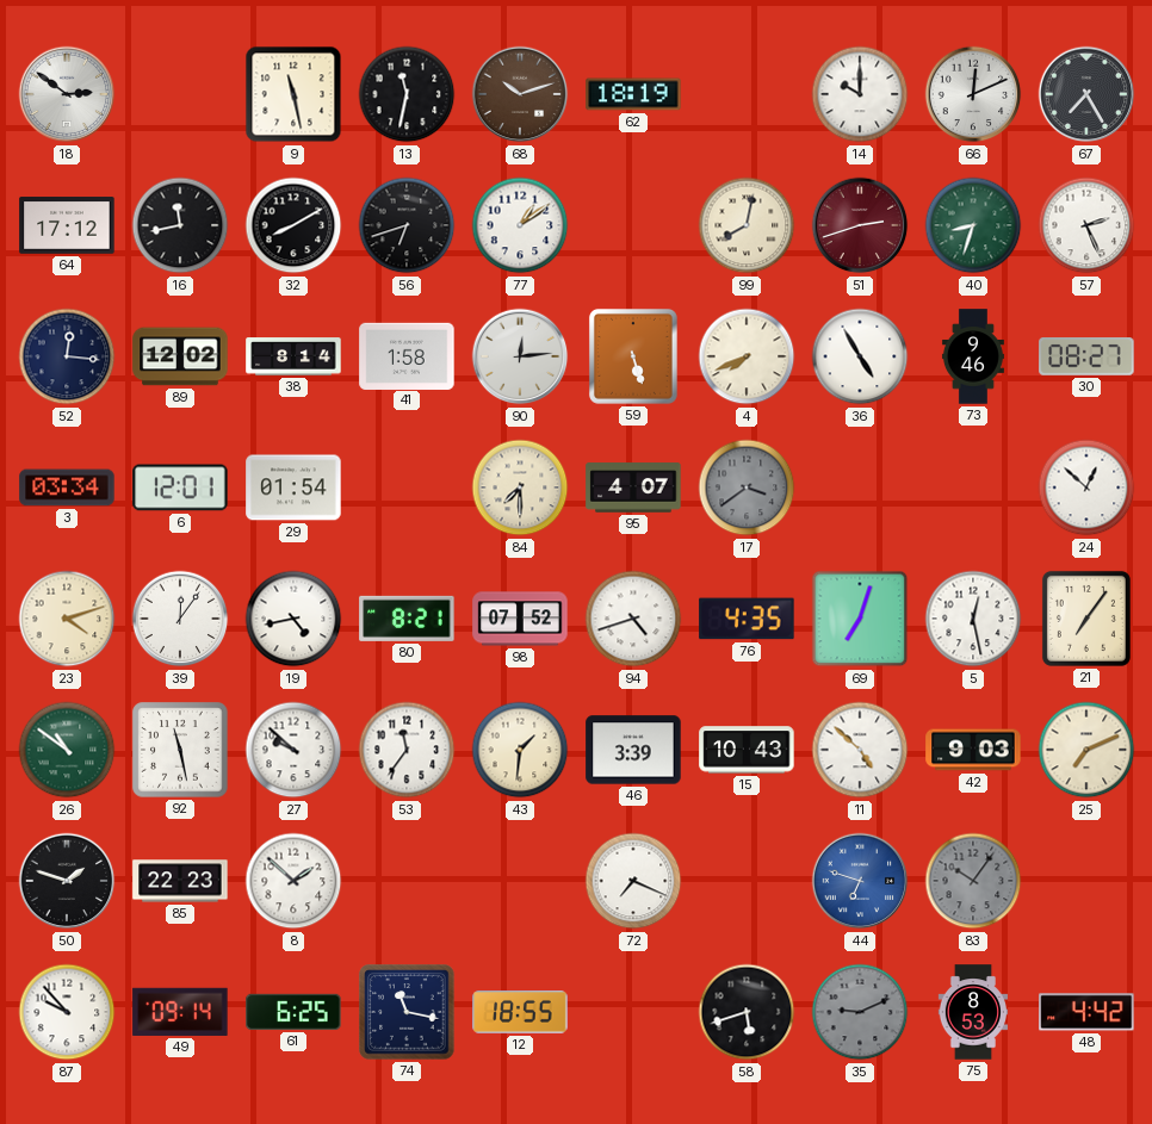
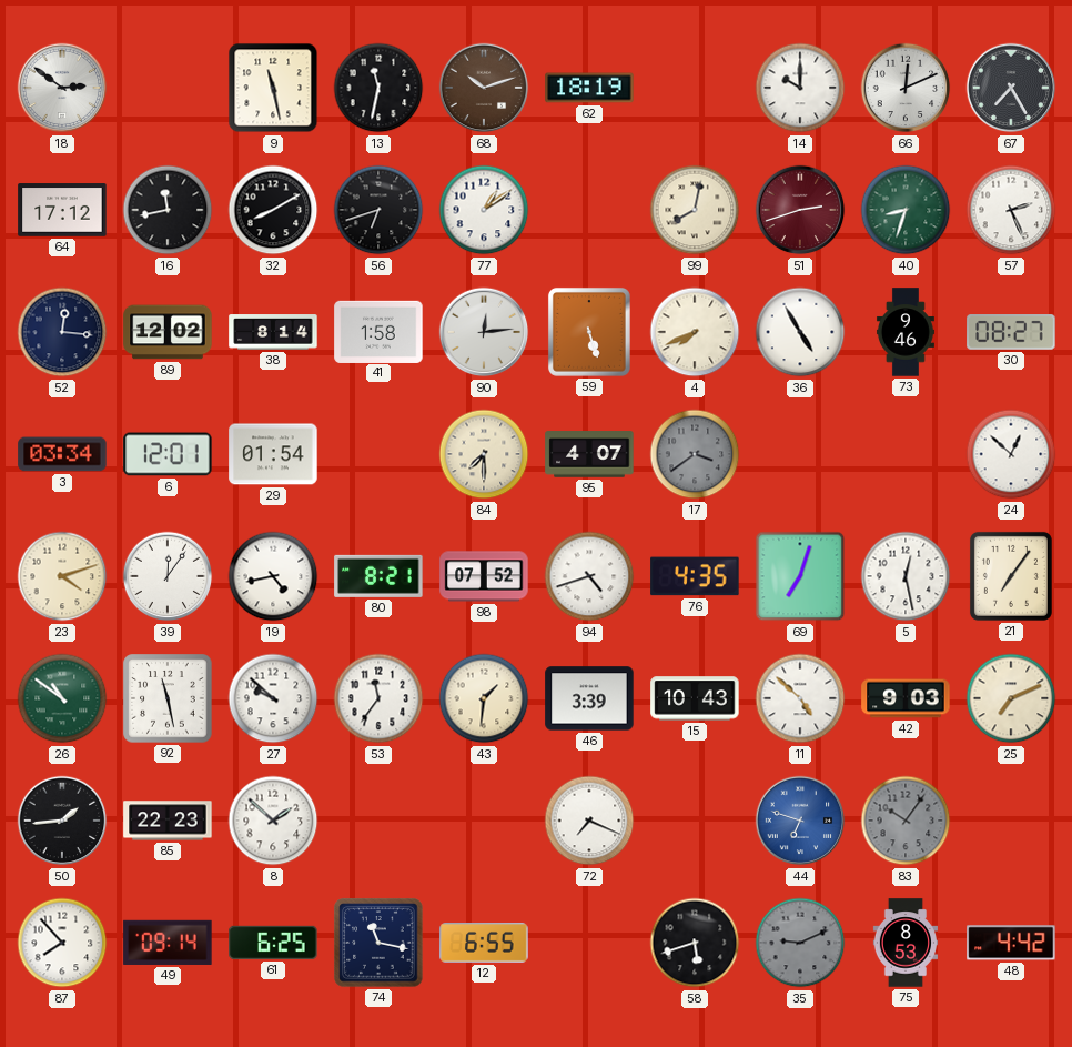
50: 1:48 -> 1:44 (62, 821)
87: 9:53 -> 7:53 (62, 943)
12: 18:55 -> 6:55 (484, 943)
